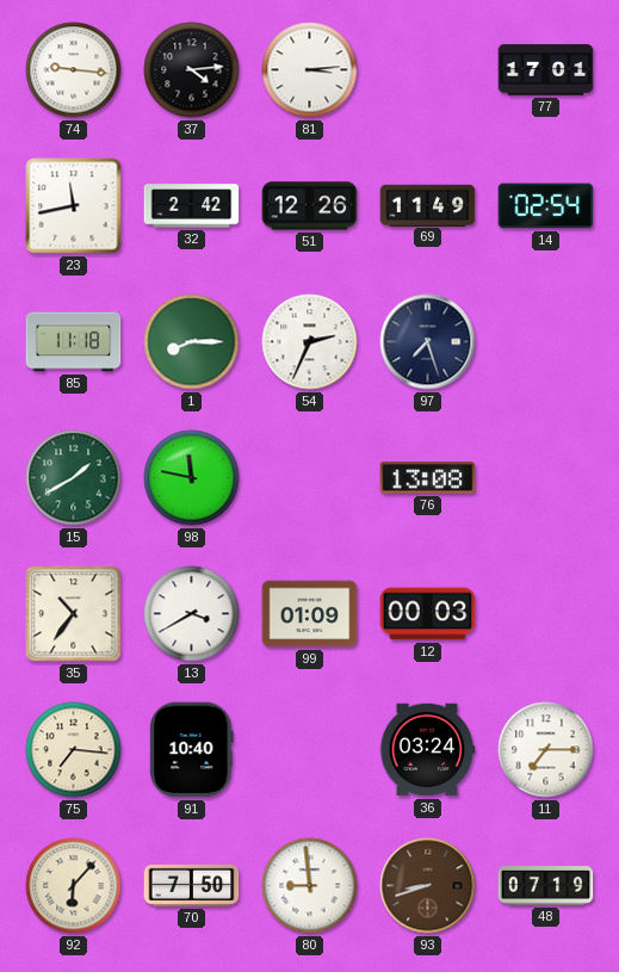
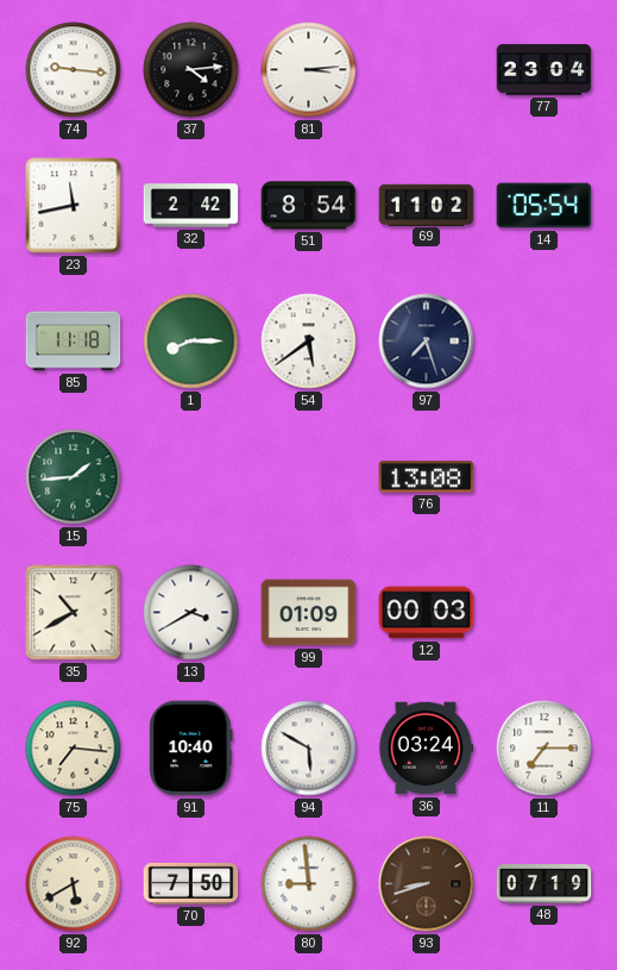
77: 17:01 -> 23:04 (544, 70)
51: 12:26 -> 8:54 (309, 206)
69: 11:49 -> 11:02 (427, 205)
14: 02:54 -> 05:54 (544, 206)
54: 2:34 -> 5:39 (309, 342)
15: 1:40 -> 1:44 (74, 477)
98: 11:47 -> none (192, 478)
35: 10:36 -> 10:40 (74, 613)
94: none -> 5:50 (309, 749)
92: 6:07 -> 5:40 (74, 884)
